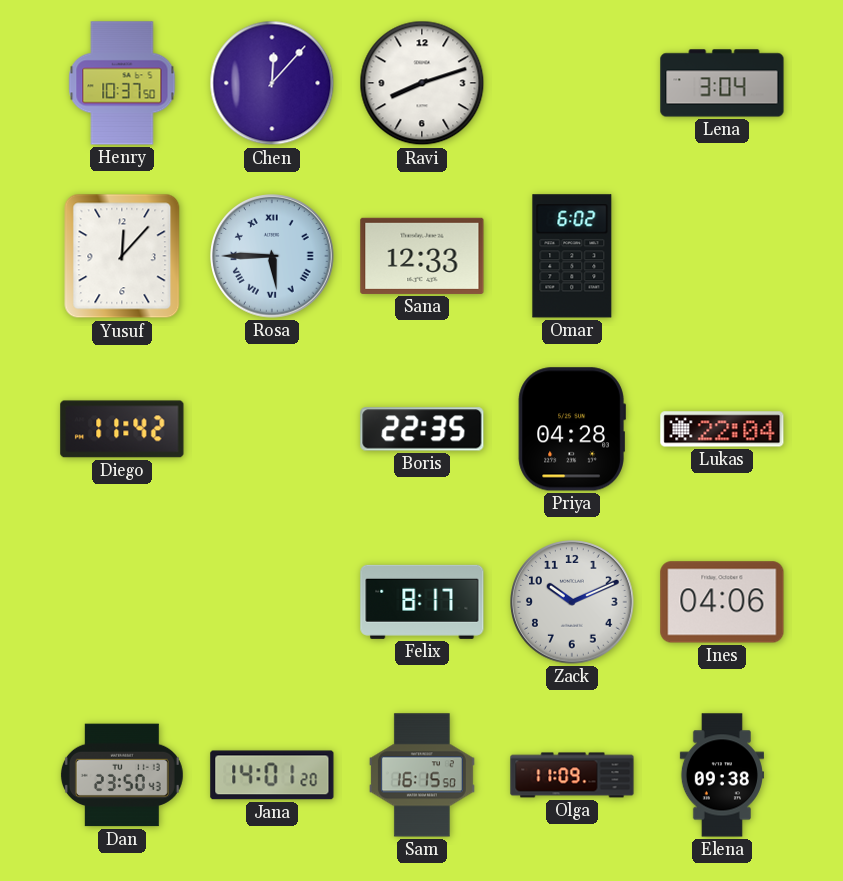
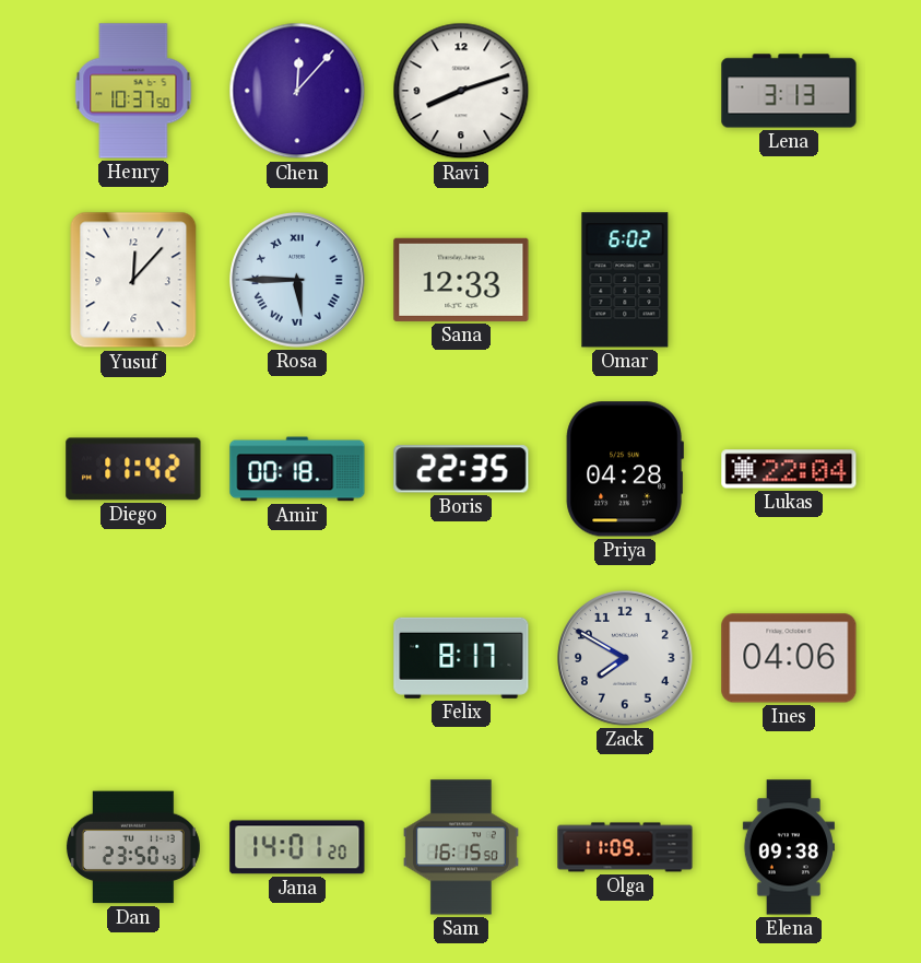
Lena: 3:04 -> 3:13 (789, 91)
Amir: none -> 00:18 (297, 469)
Zack: 10:11 -> 7:50 (625, 658)
